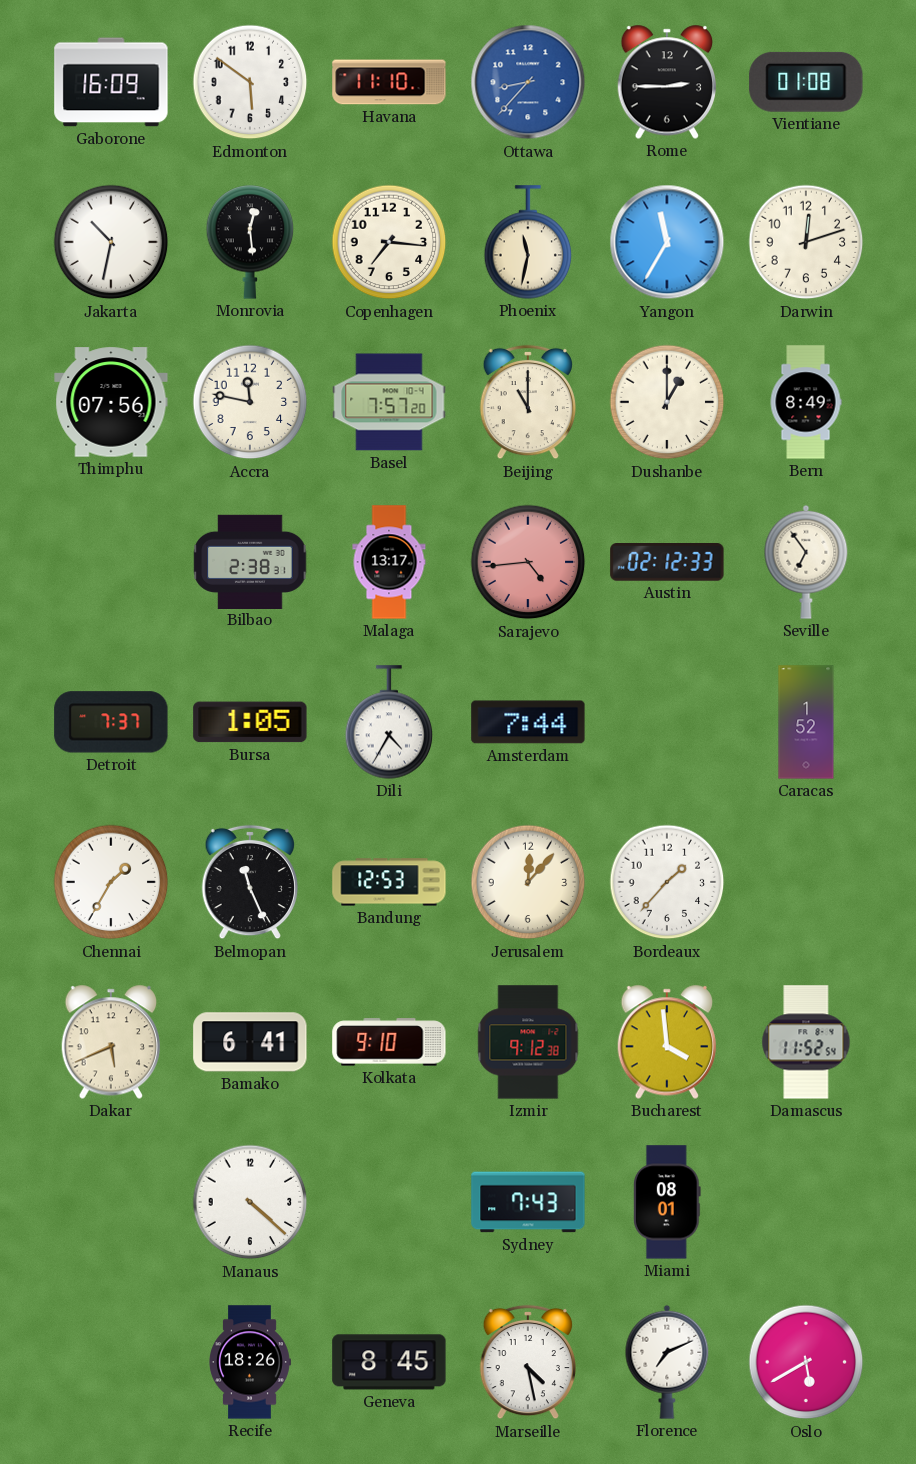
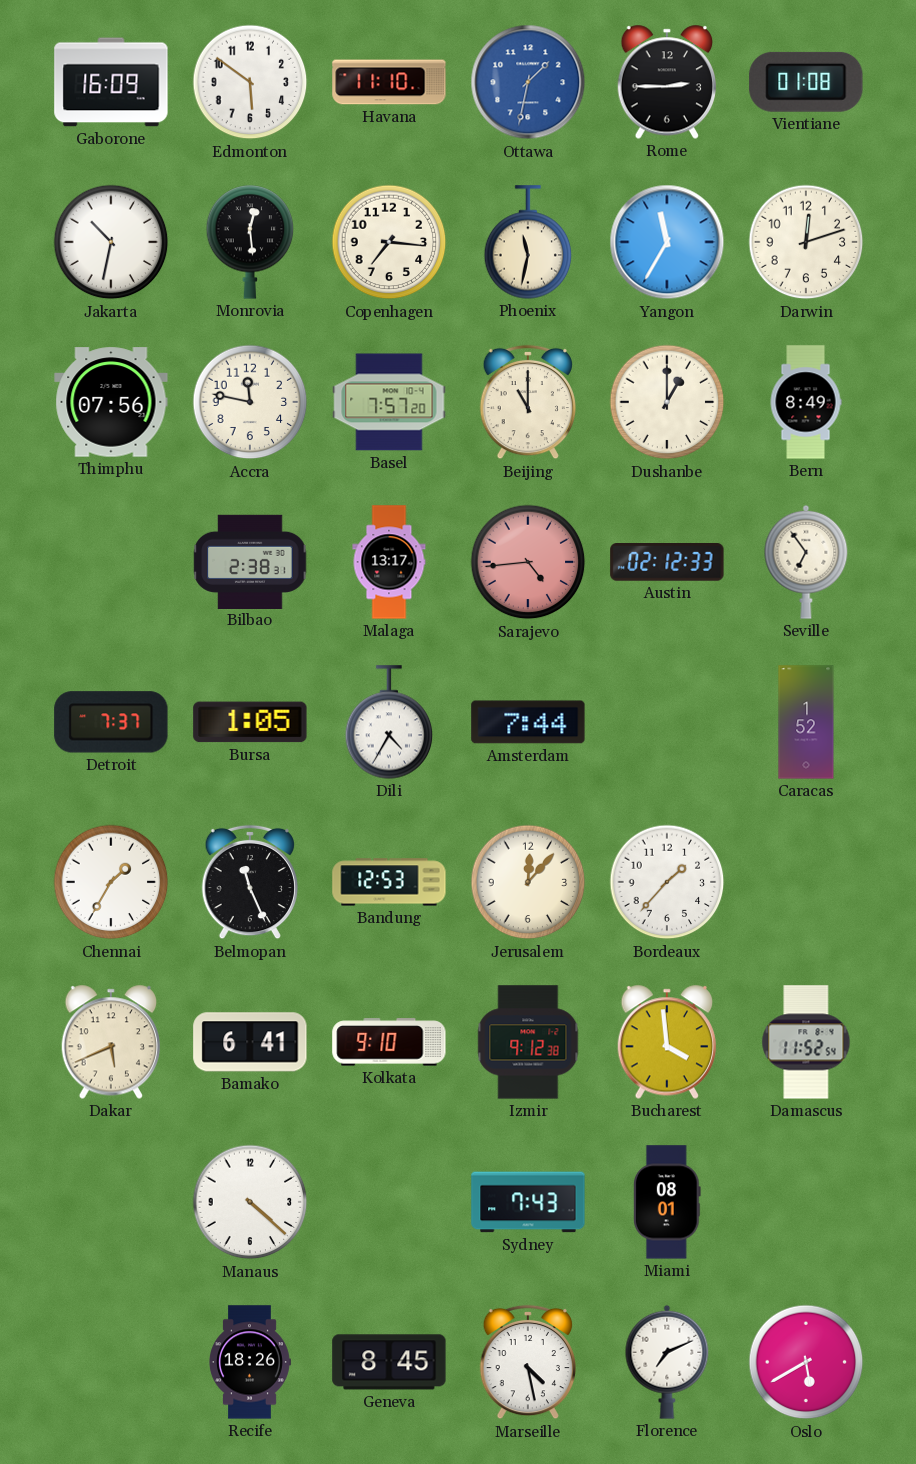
Ottawa: 8:37 -> 1:32 (528, 82)
